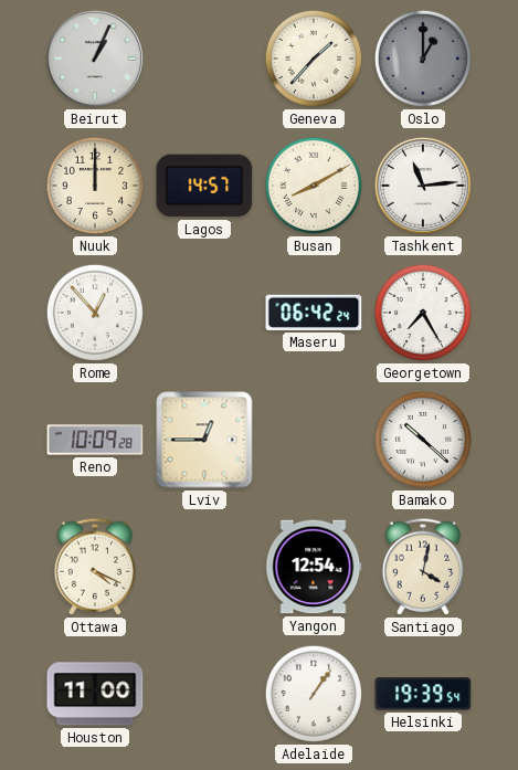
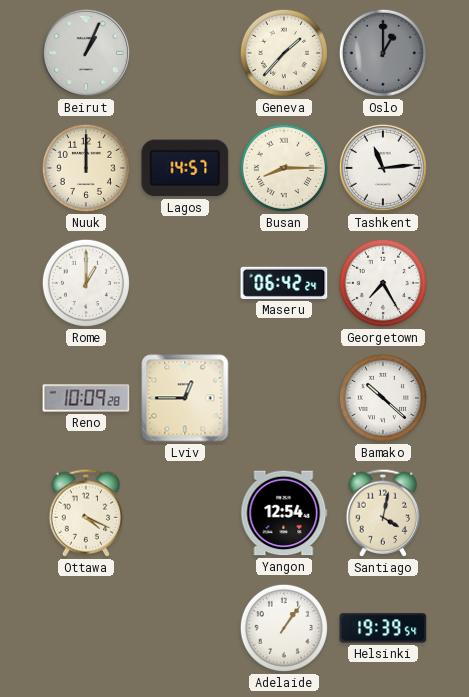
Busan: 8:10 -> 8:15 (284, 168)
Rome: 12:53 -> 1:00 (86, 283)
Houston: 11:00 -> none (95, 694)
